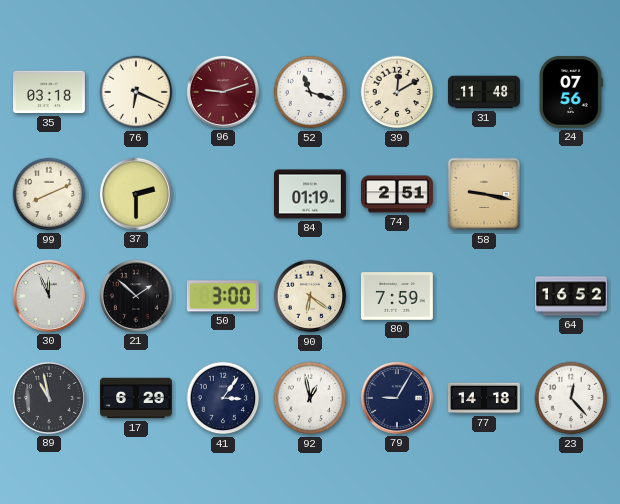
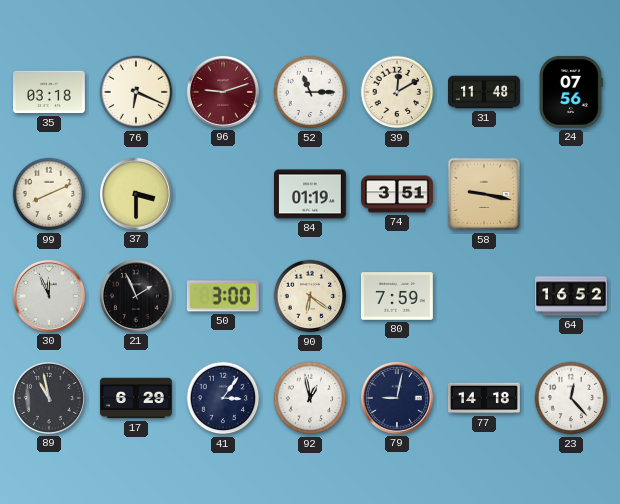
52: 11:18 -> 11:15 (310, 92)
37: 2:30 -> 3:30 (136, 194)
74: 2:51 -> 3:51 (398, 194)
21: 1:52 -> 1:56 (136, 296)
79: 9:05 -> 9:02 (397, 398)
